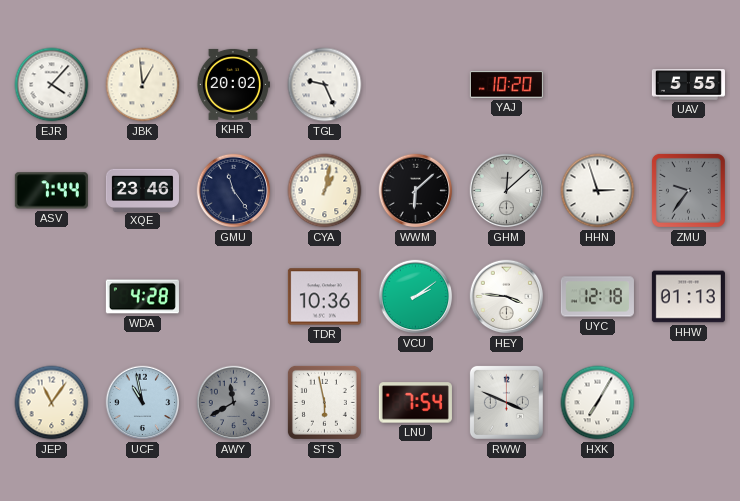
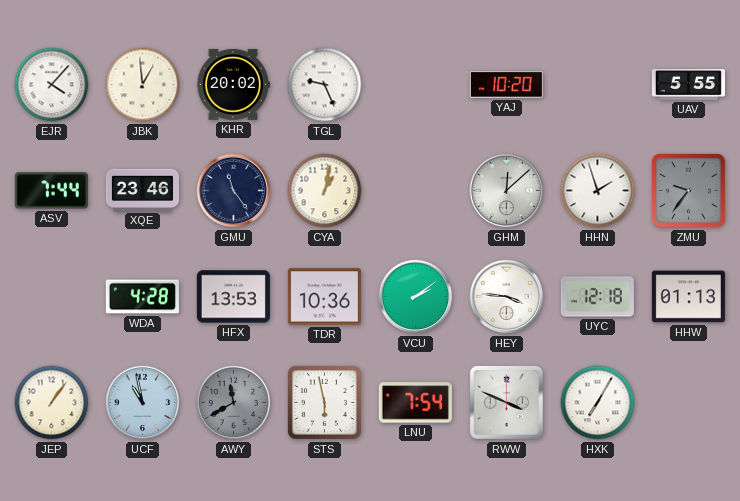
WWM: 6:08 -> none (416, 191)
HHN: 2:57 -> 1:57 (598, 191)
HFX: none -> 13:53 (233, 297)
JEP: 11:06 -> 1:06 (52, 403)
